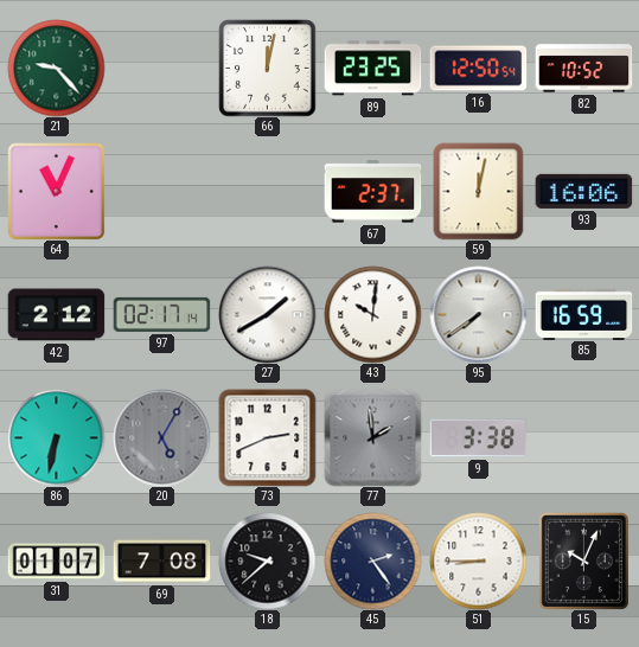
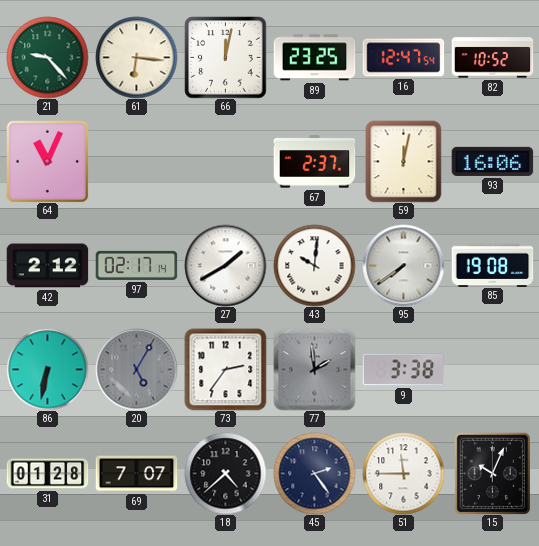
61: none -> 6:16 (136, 57)
16: 12:50 -> 12:47 (403, 58)
85: 16:59 -> 19:08 (492, 265)
73: 2:41 -> 2:36 (225, 369)
31: 01:07 -> 01:28 (47, 474)
69: 7:08 -> 7:07 (136, 474)
18: 9:38 -> 4:38 (225, 473)
51: 8:45 -> 11:45 (403, 473)
